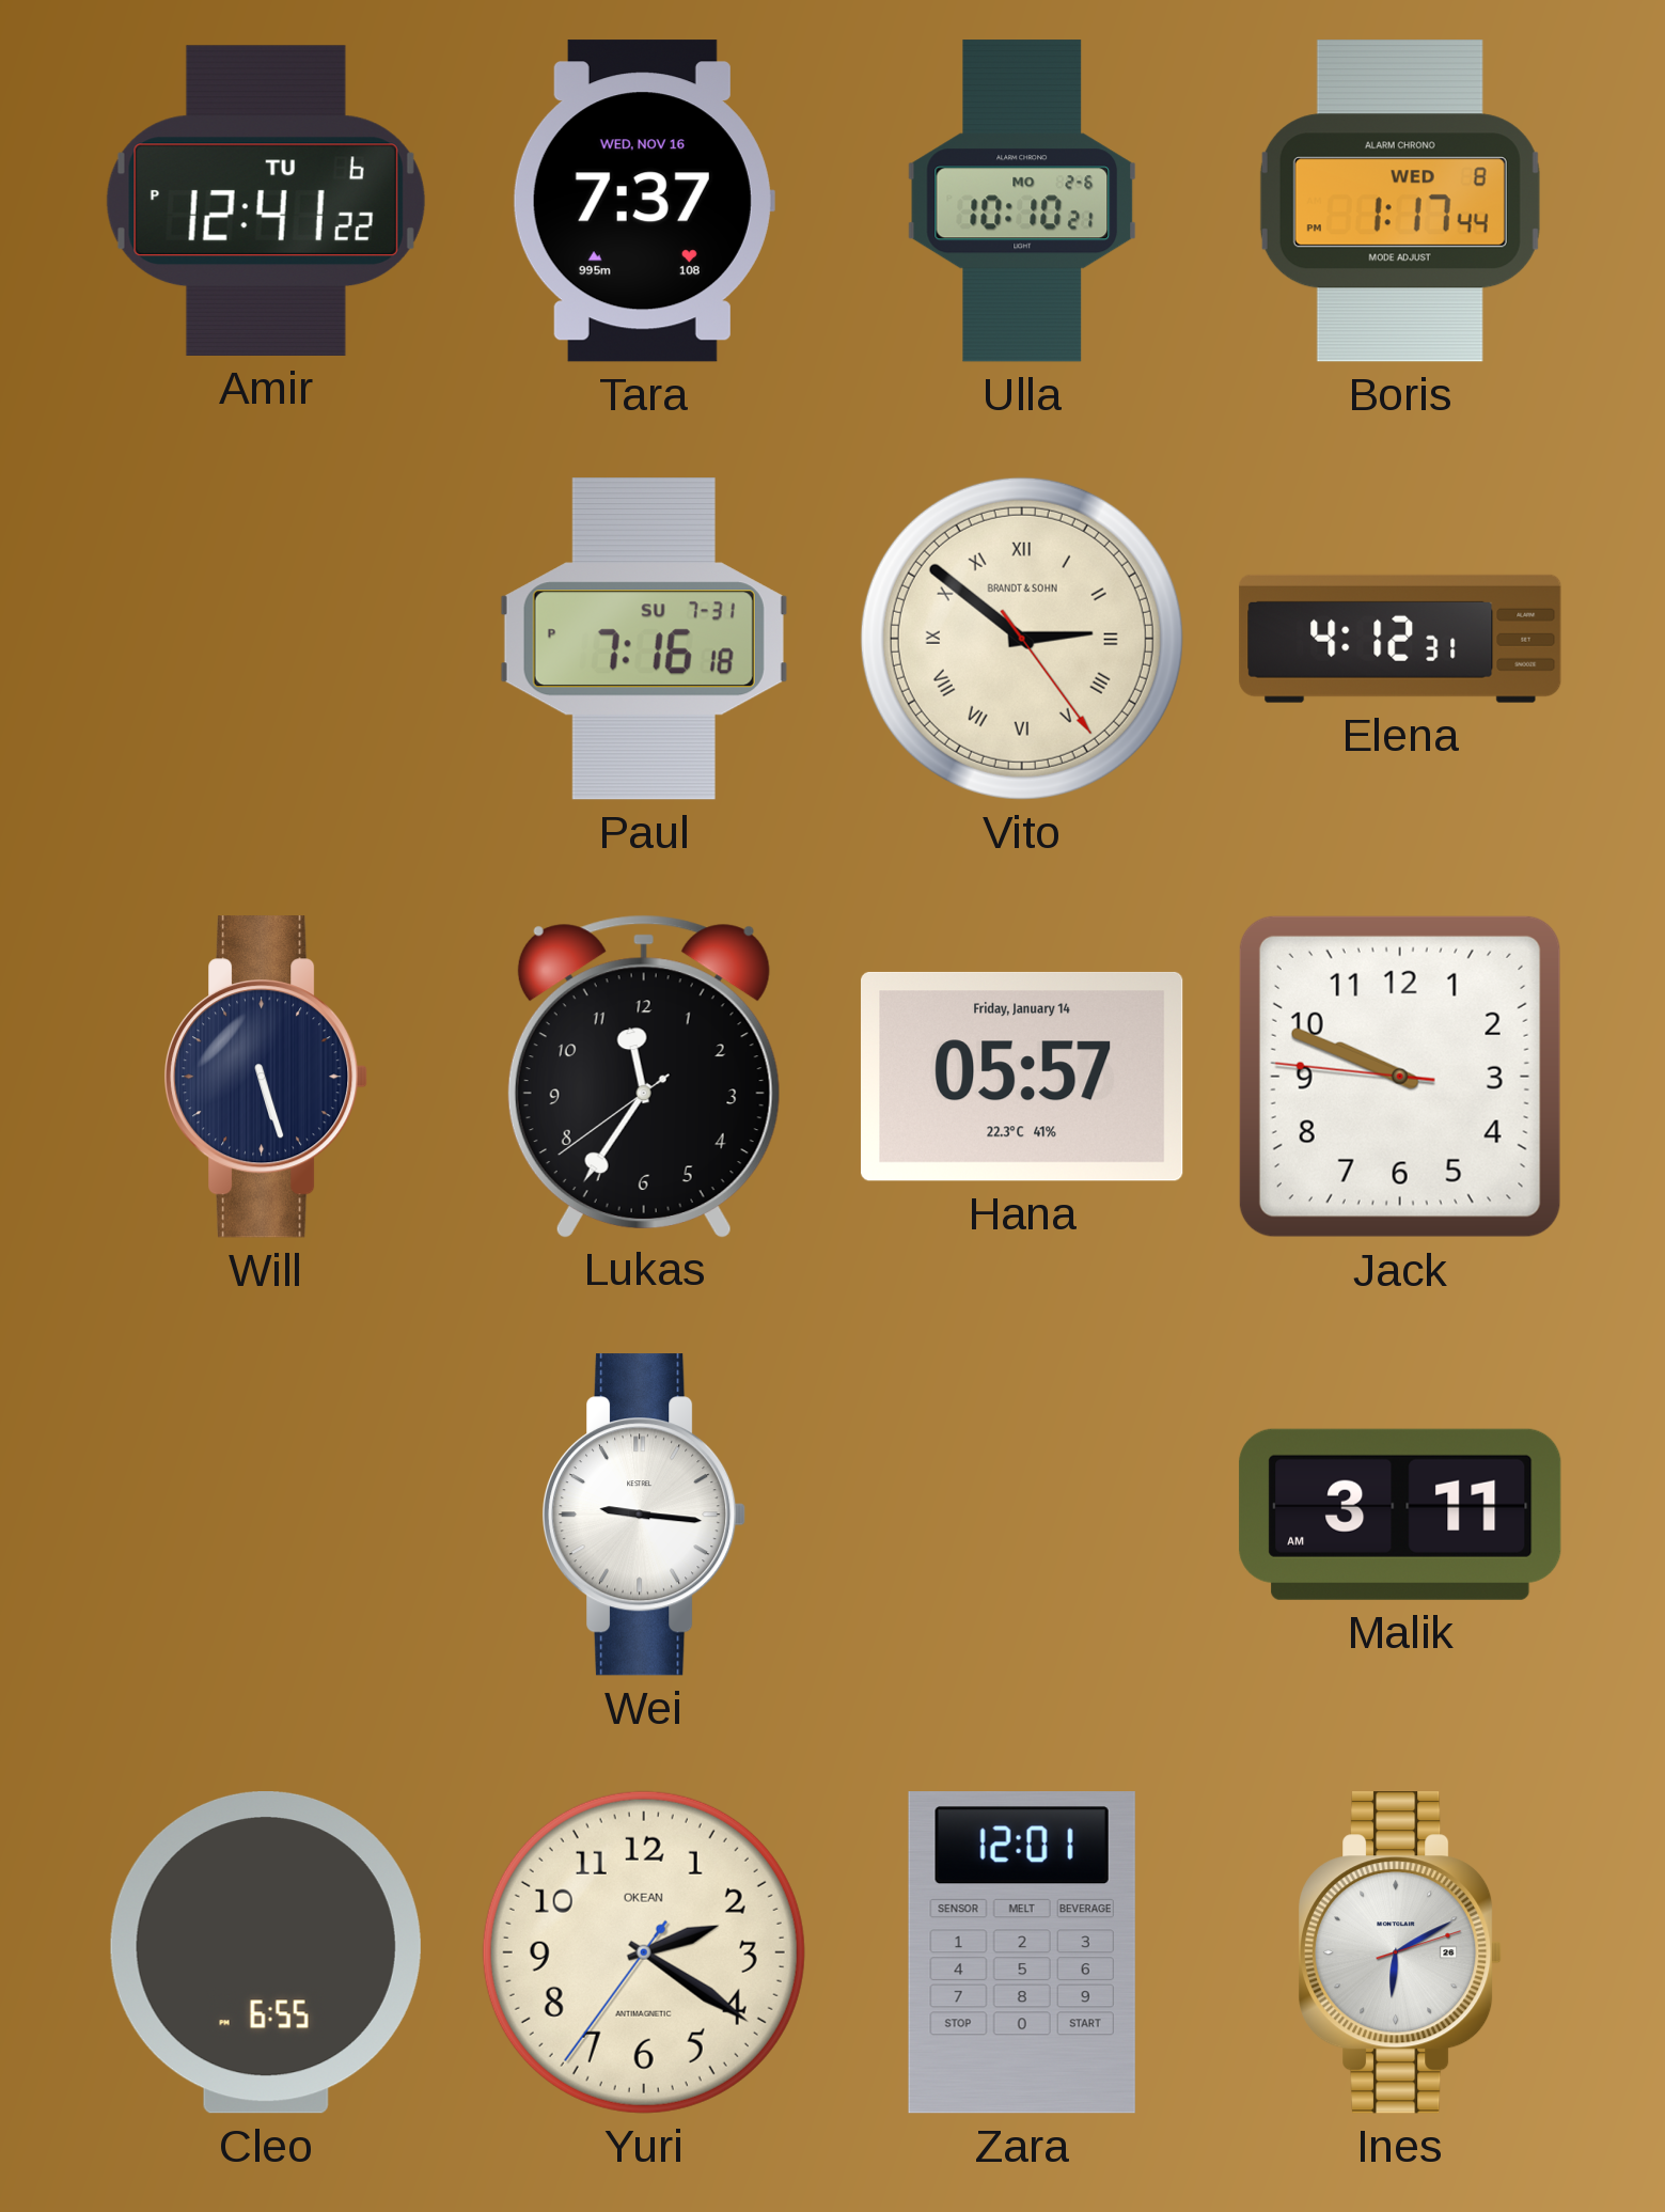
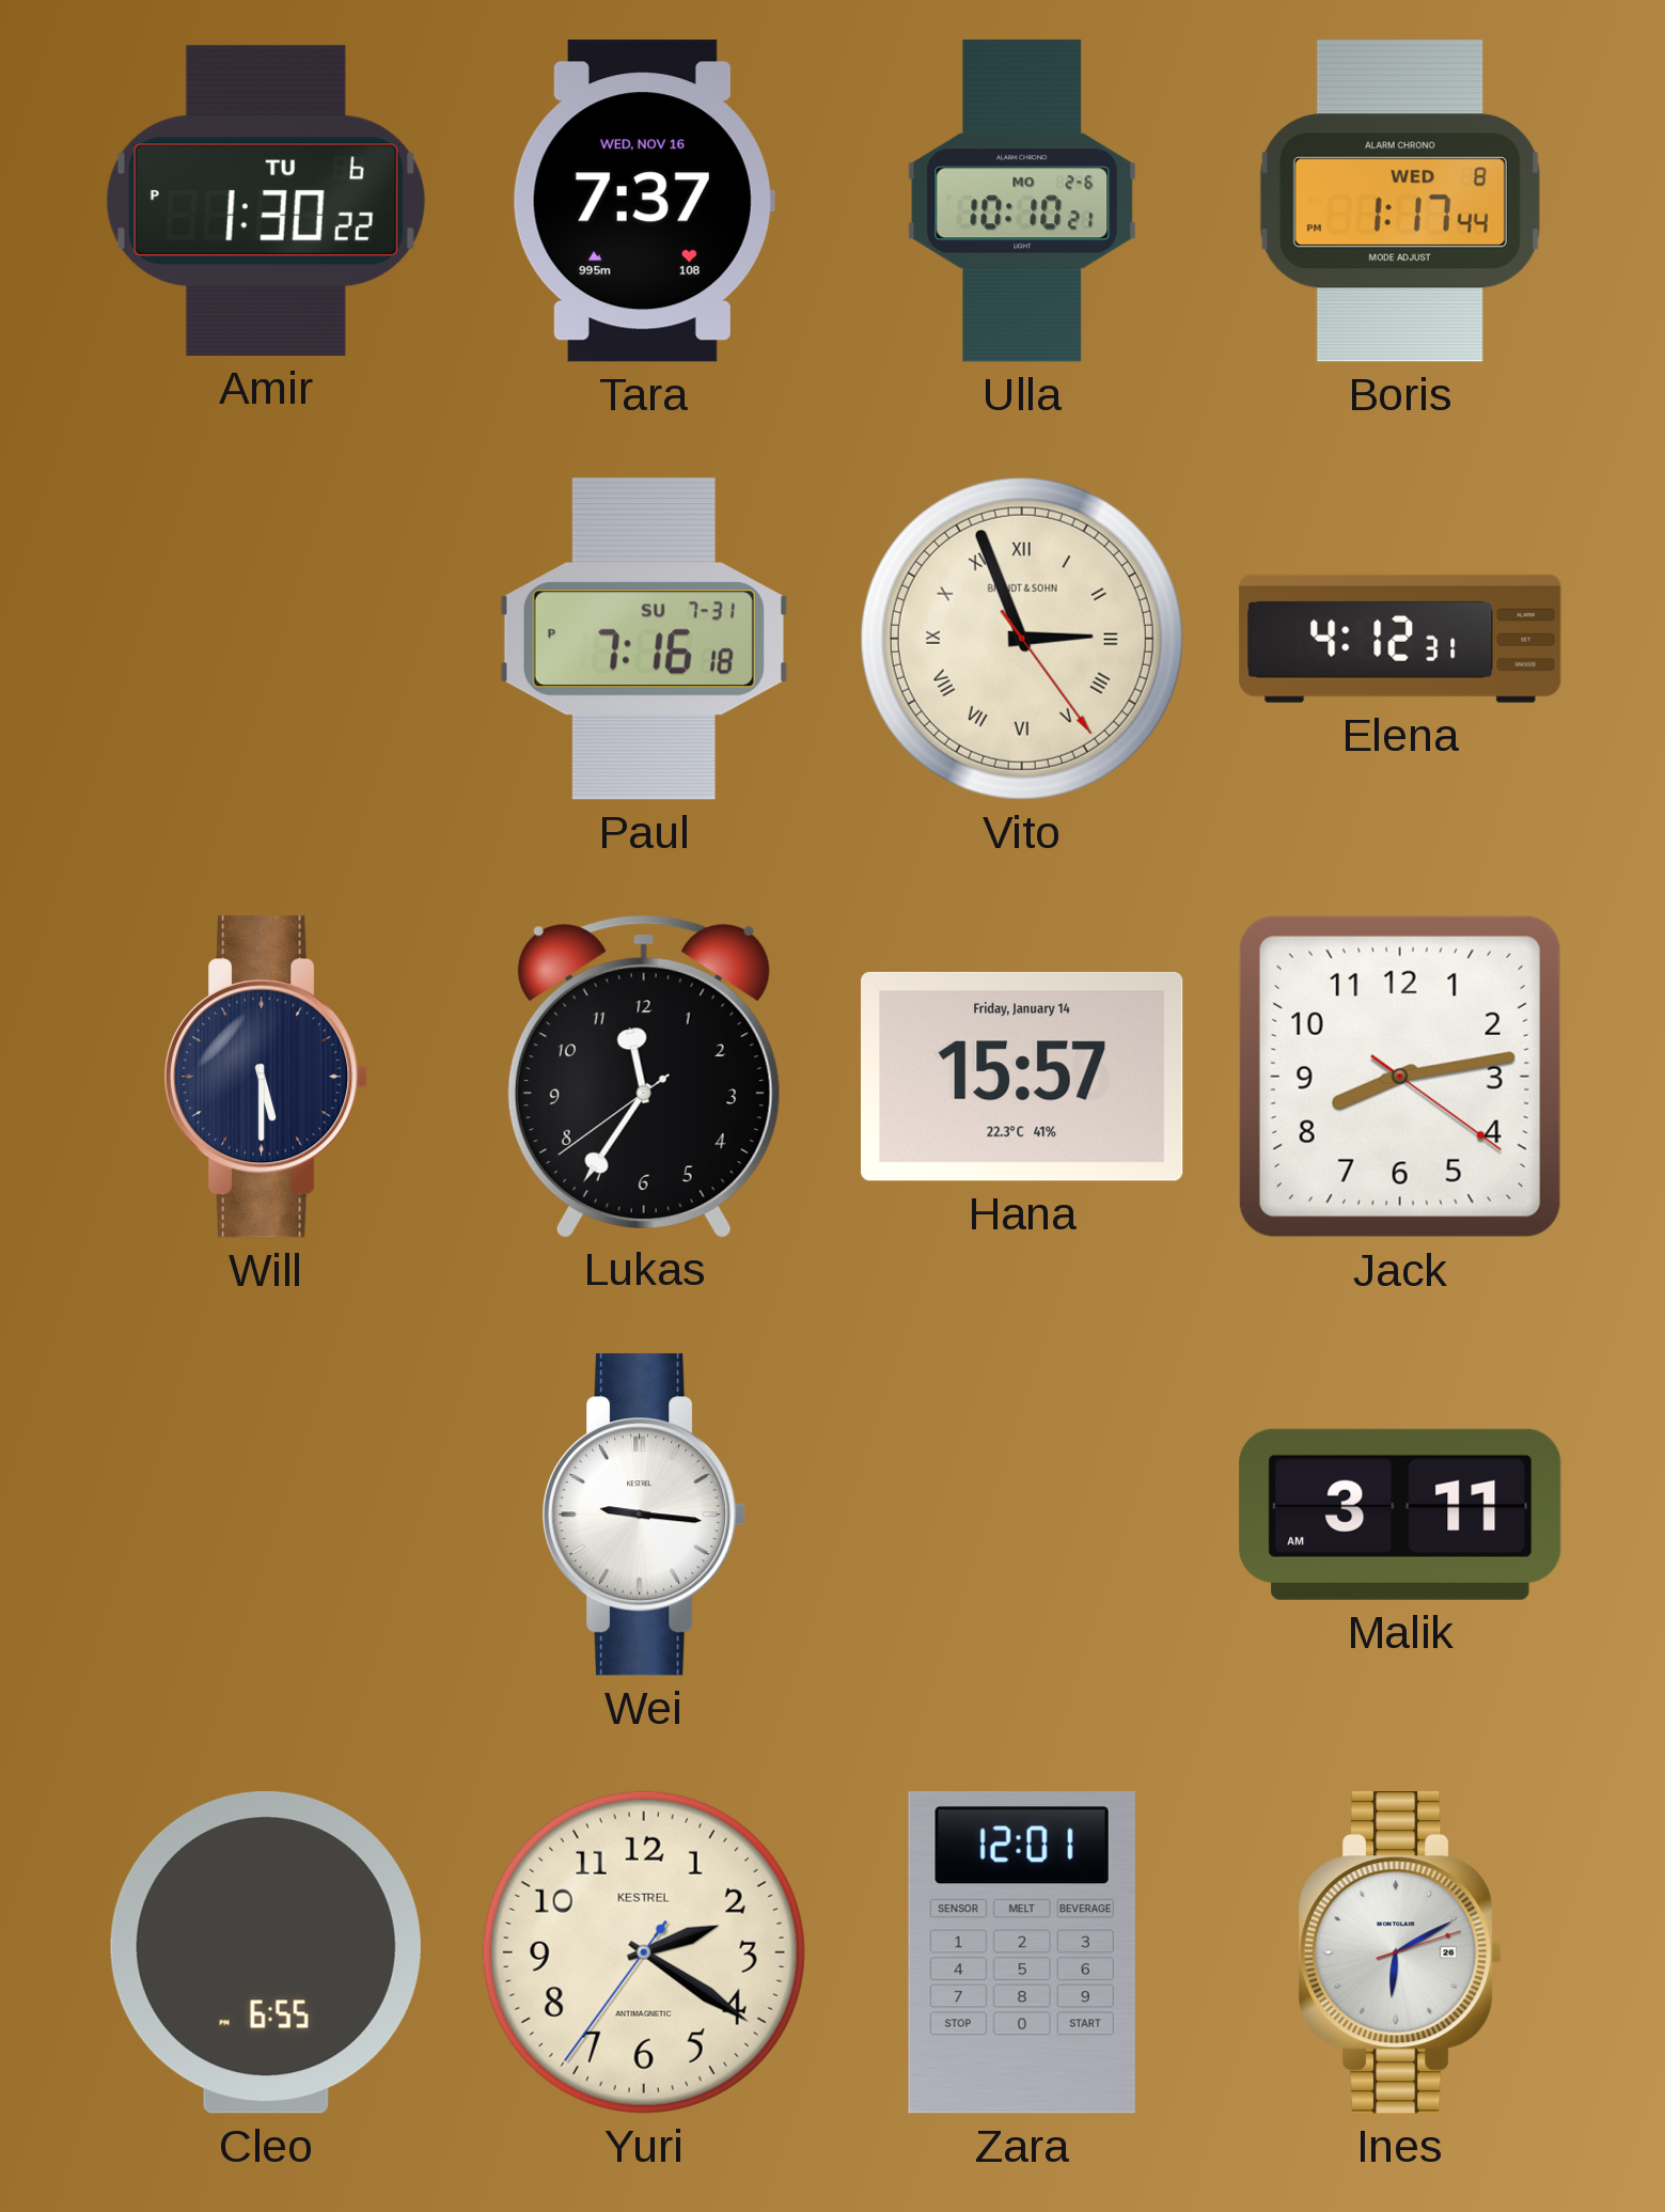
Amir: 12:41 -> 1:30 (266, 201)
Vito: 2:51 -> 2:56 (1022, 639)
Will: 5:27 -> 5:30 (267, 1077)
Hana: 05:57 -> 15:57 (1023, 1077)
Jack: 9:48 -> 8:13 (1400, 1077)
Yuri brand: OKEAN -> KESTREL (644, 1952)
